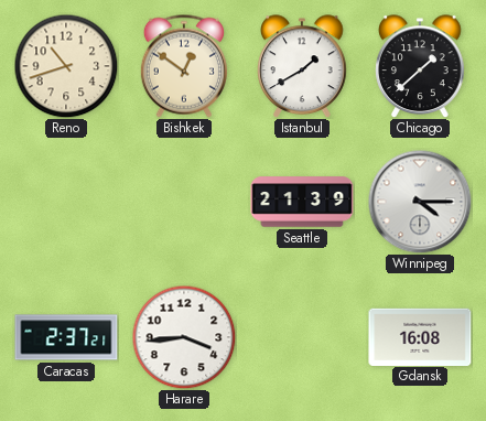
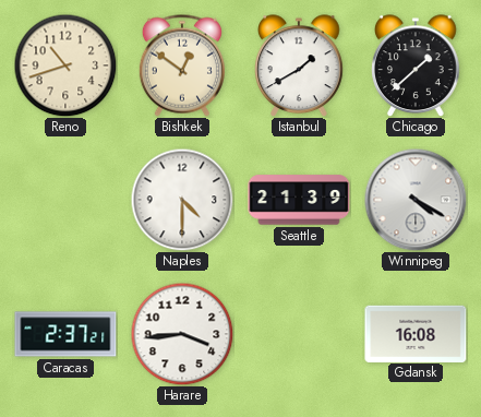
Naples: none -> 4:30 (182, 200)
Winnipeg: 4:15 -> 4:20 (416, 200)
